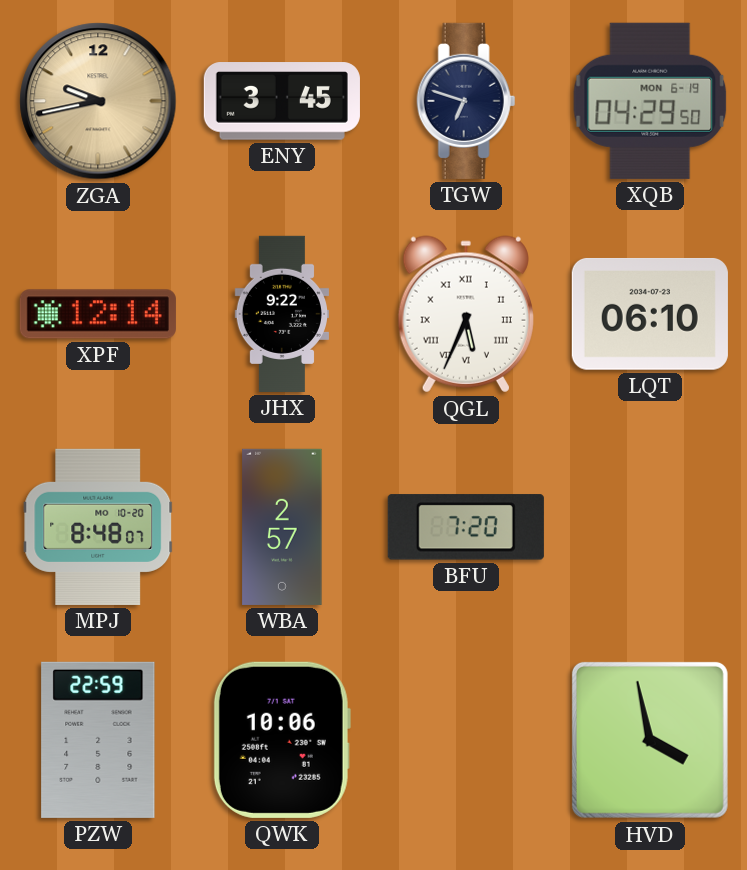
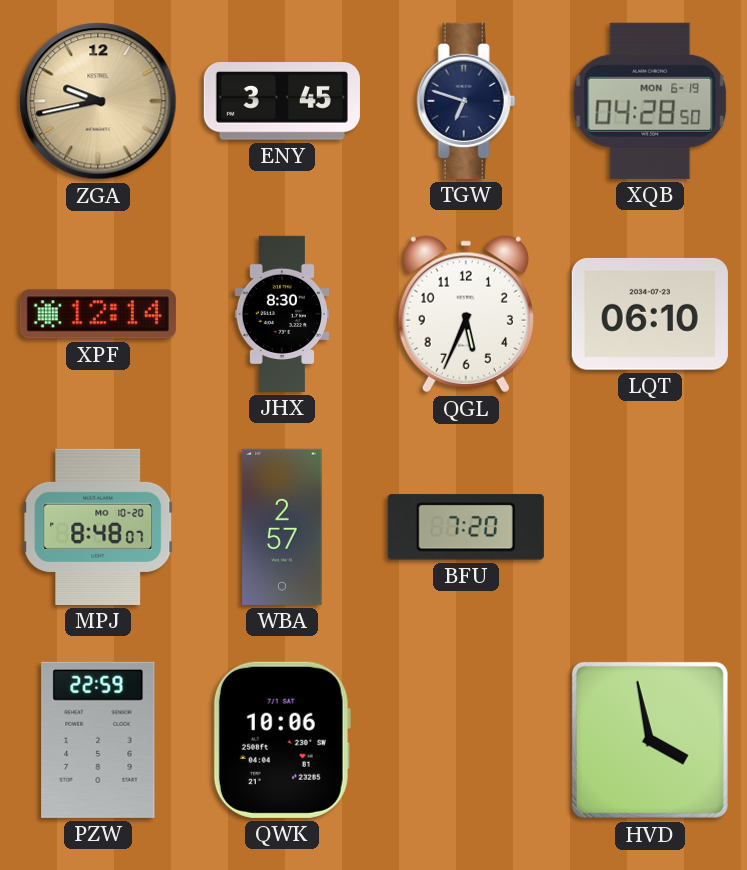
XQB: 04:29 -> 04:28 (650, 101)
JHX: 9:22 -> 8:30 (281, 314)
QGL numerals: Roman -> Arabic (466, 314)
